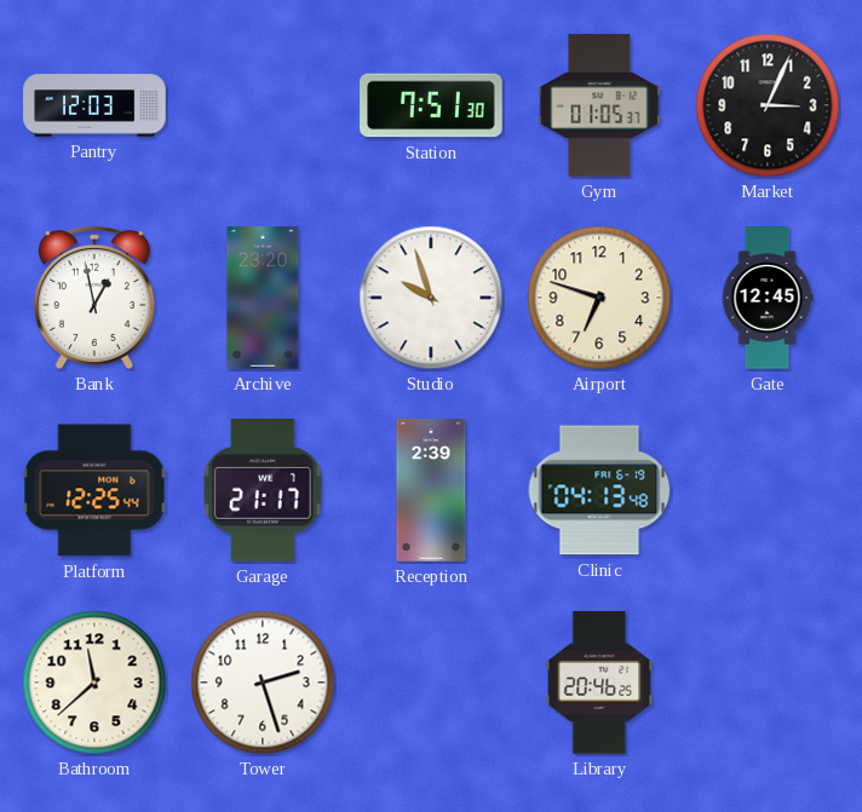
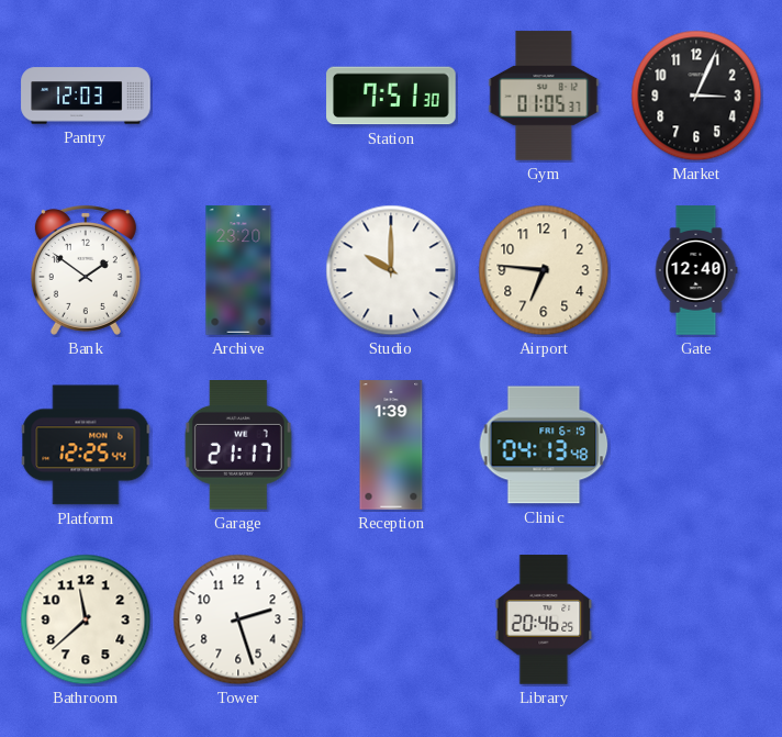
Bank: 12:58 -> 1:51 (86, 270)
Studio: 9:57 -> 10:00 (391, 270)
Airport: 6:48 -> 6:46 (544, 270)
Gate: 12:45 -> 12:40 (696, 270)
Reception: 2:39 -> 1:39 (391, 445)
